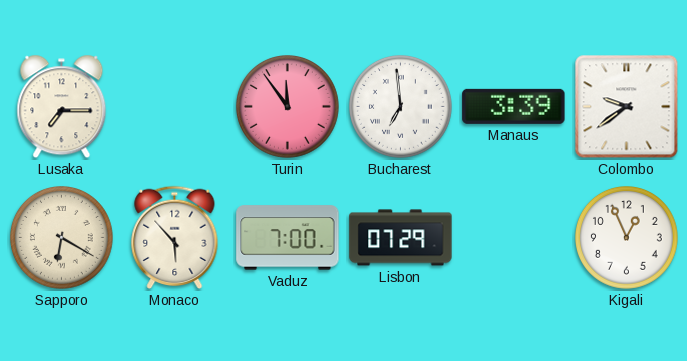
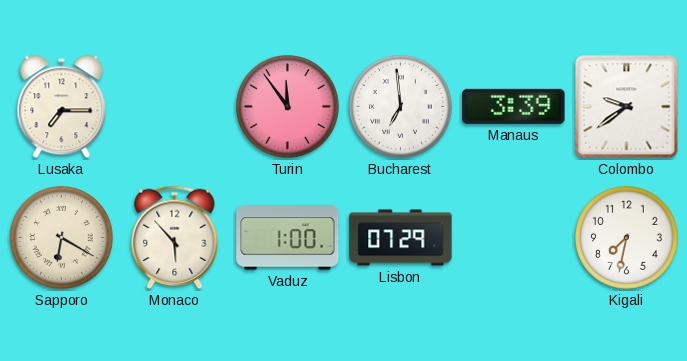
Vaduz: 7:00 -> 1:00 (288, 238)
Kigali: 12:56 -> 7:32 (627, 238)
